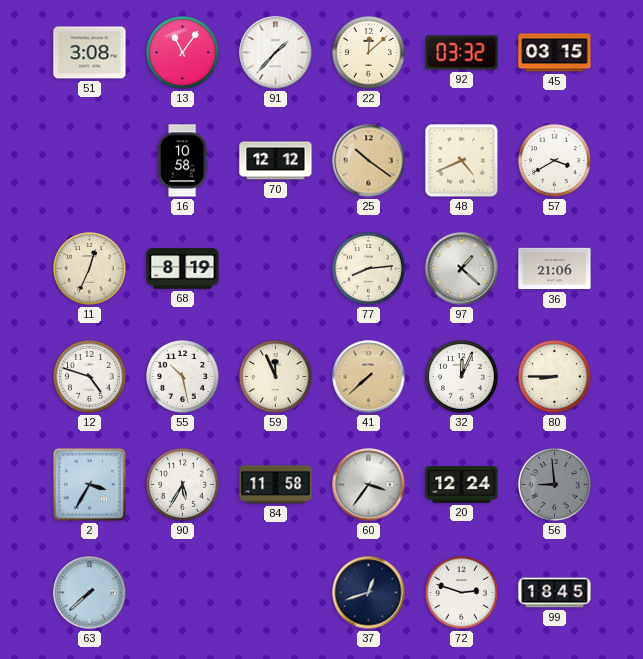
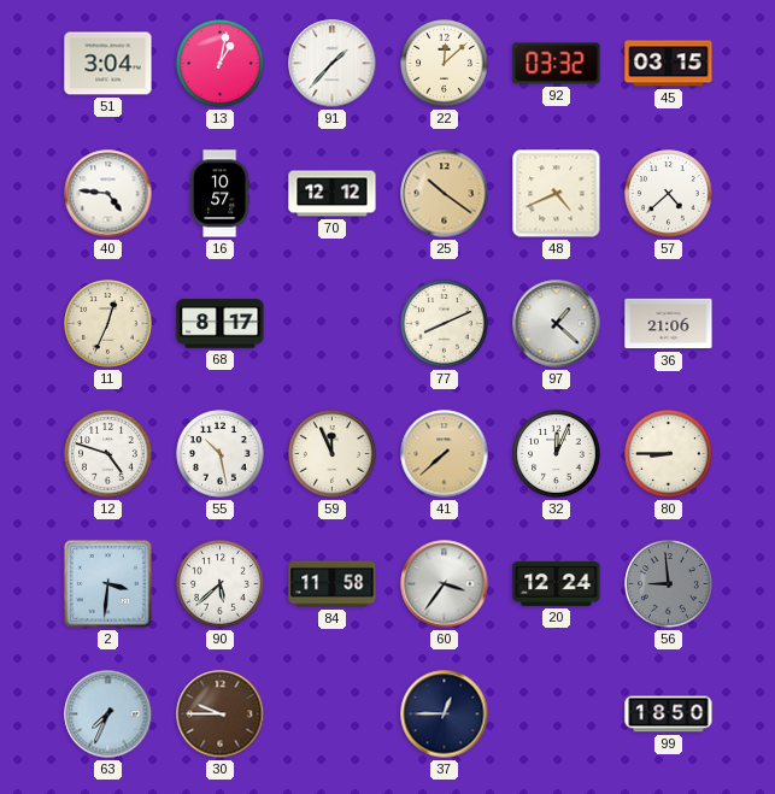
51: 3:08 -> 3:04 (108, 64)
13: 11:06 -> 1:02 (221, 64)
40: none -> 4:46 (108, 194)
16: 10:58 -> 10:57 (221, 194)
57: 3:40 -> 4:38 (669, 194)
68: 8:19 -> 8:17 (221, 324)
77: 8:14 -> 8:11 (445, 324)
2: 3:35 -> 3:31 (107, 583)
90: 5:35 -> 5:38 (221, 584)
63: 7:38 -> 7:34 (108, 714)
30: none -> 9:45 (221, 714)
37: 12:42 -> 12:45 (445, 714)
72: 2:48 -> none (462, 593)
99: 18:45 -> 18:50 (669, 714)
